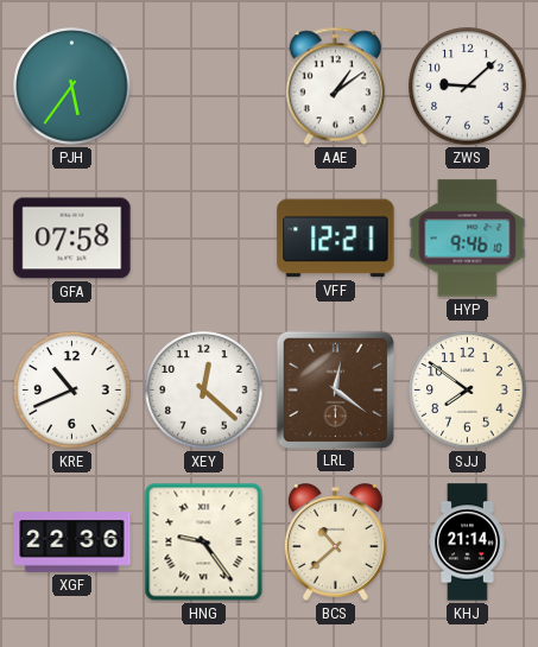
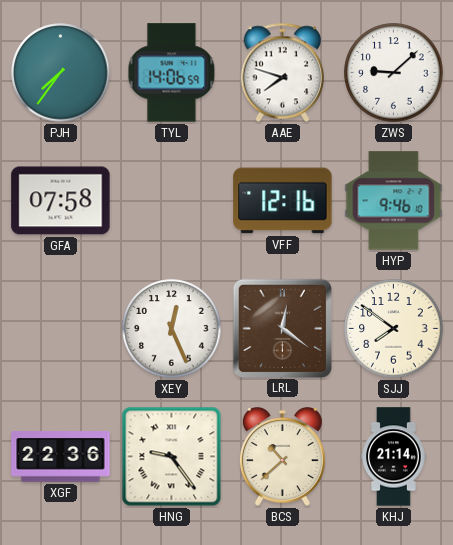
PJH: 5:36 -> 7:36 (61, 73)
TYL: none -> 14:06 (172, 73)
AAE: 1:09 -> 7:48 (283, 73)
VFF: 12:21 -> 12:16 (283, 201)
KRE: 10:41 -> none (72, 391)
XEY: 12:22 -> 12:26 (172, 329)
